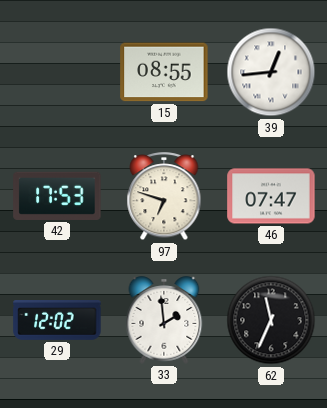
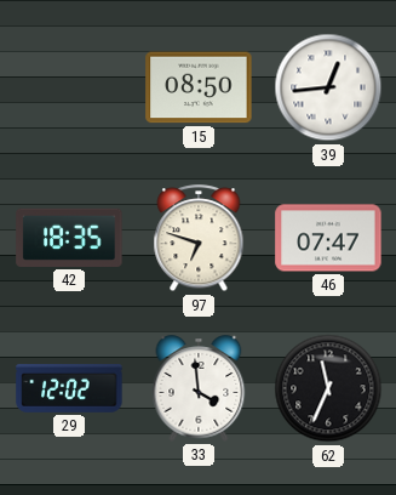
15: 08:55 -> 08:50 (199, 87)
42: 17:53 -> 18:35 (69, 238)
33: 1:59 -> 3:59 (199, 388)
